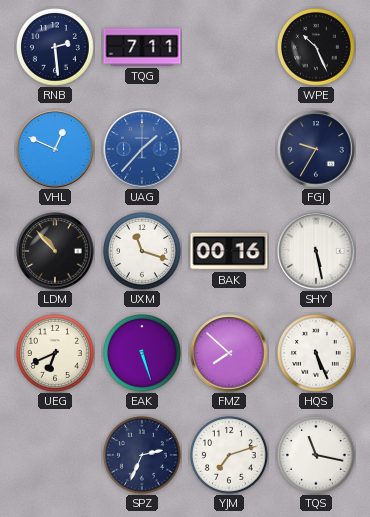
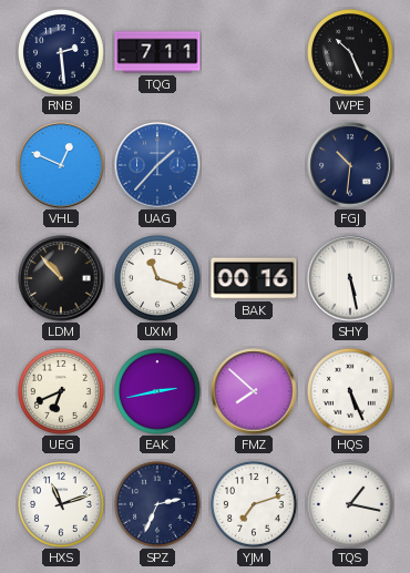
FGJ: 9:35 -> 10:31 (350, 165)
EAK: 5:27 -> 2:43 (158, 392)
HXS: none -> 11:12 (62, 505)
TQS: 11:17 -> 1:17 (351, 505)
